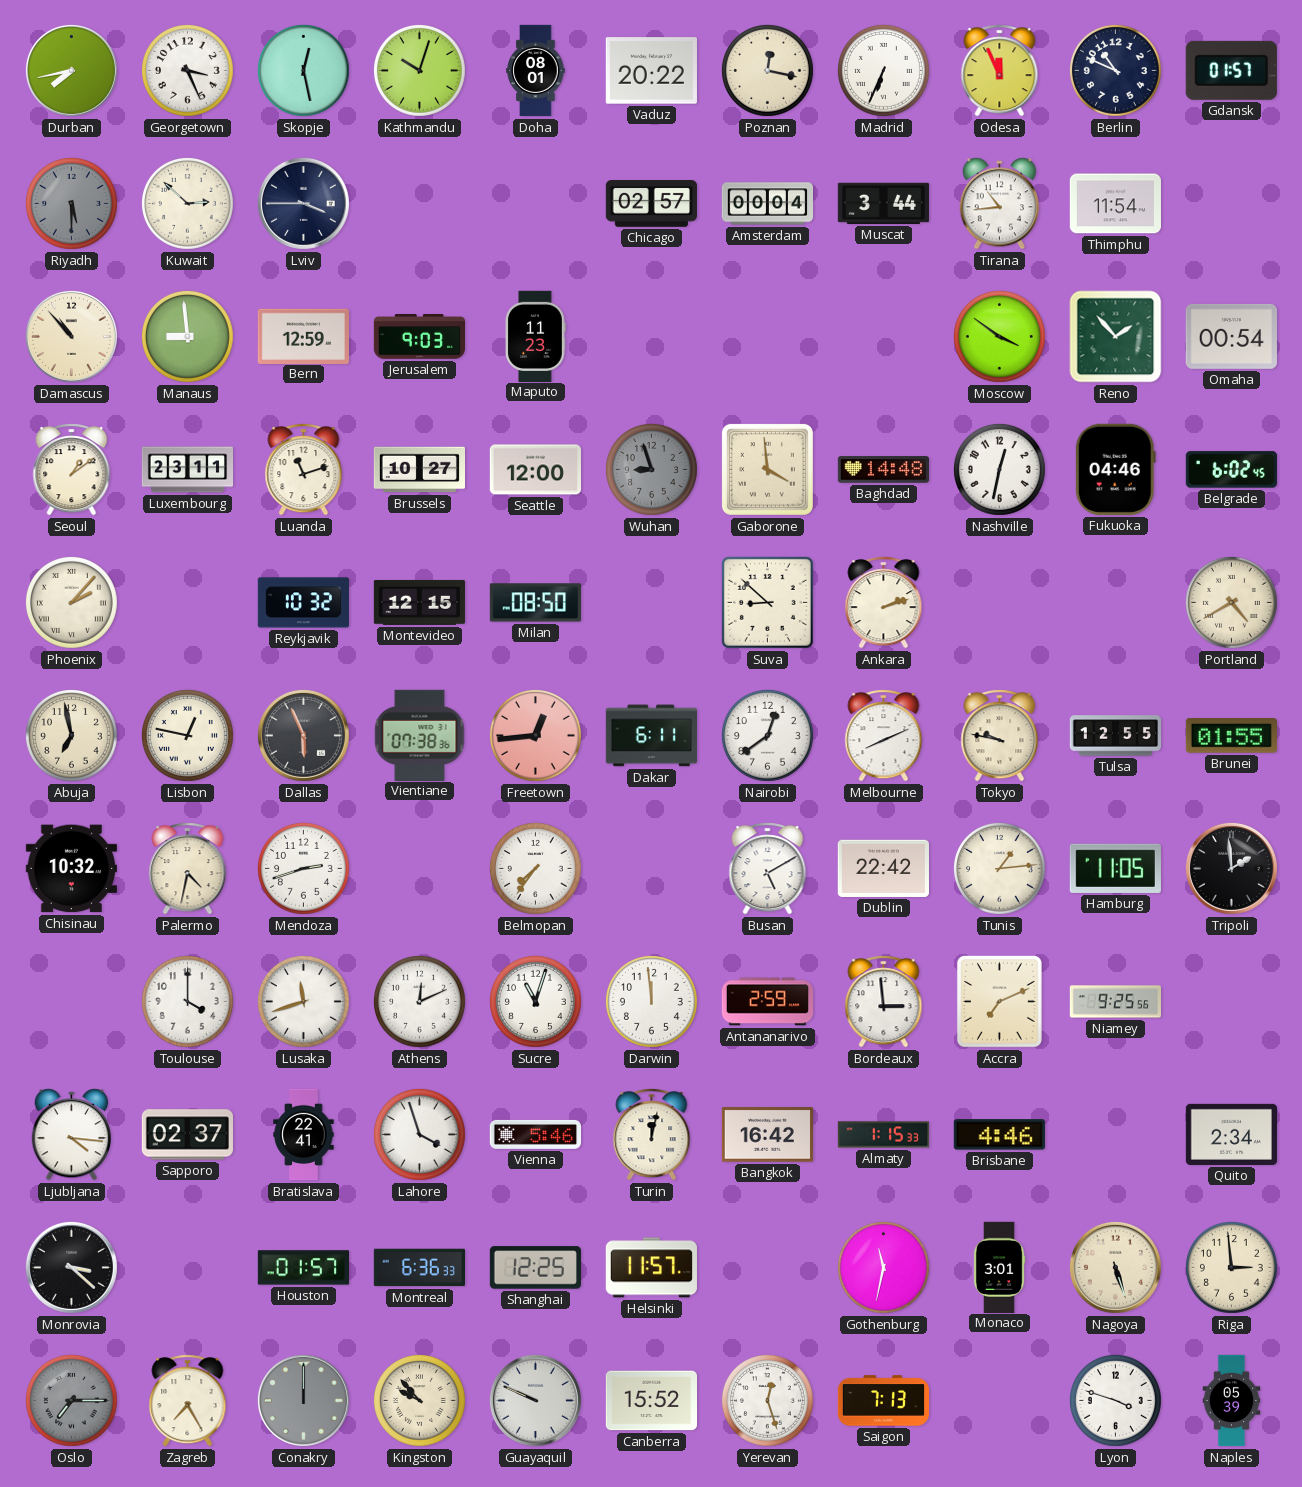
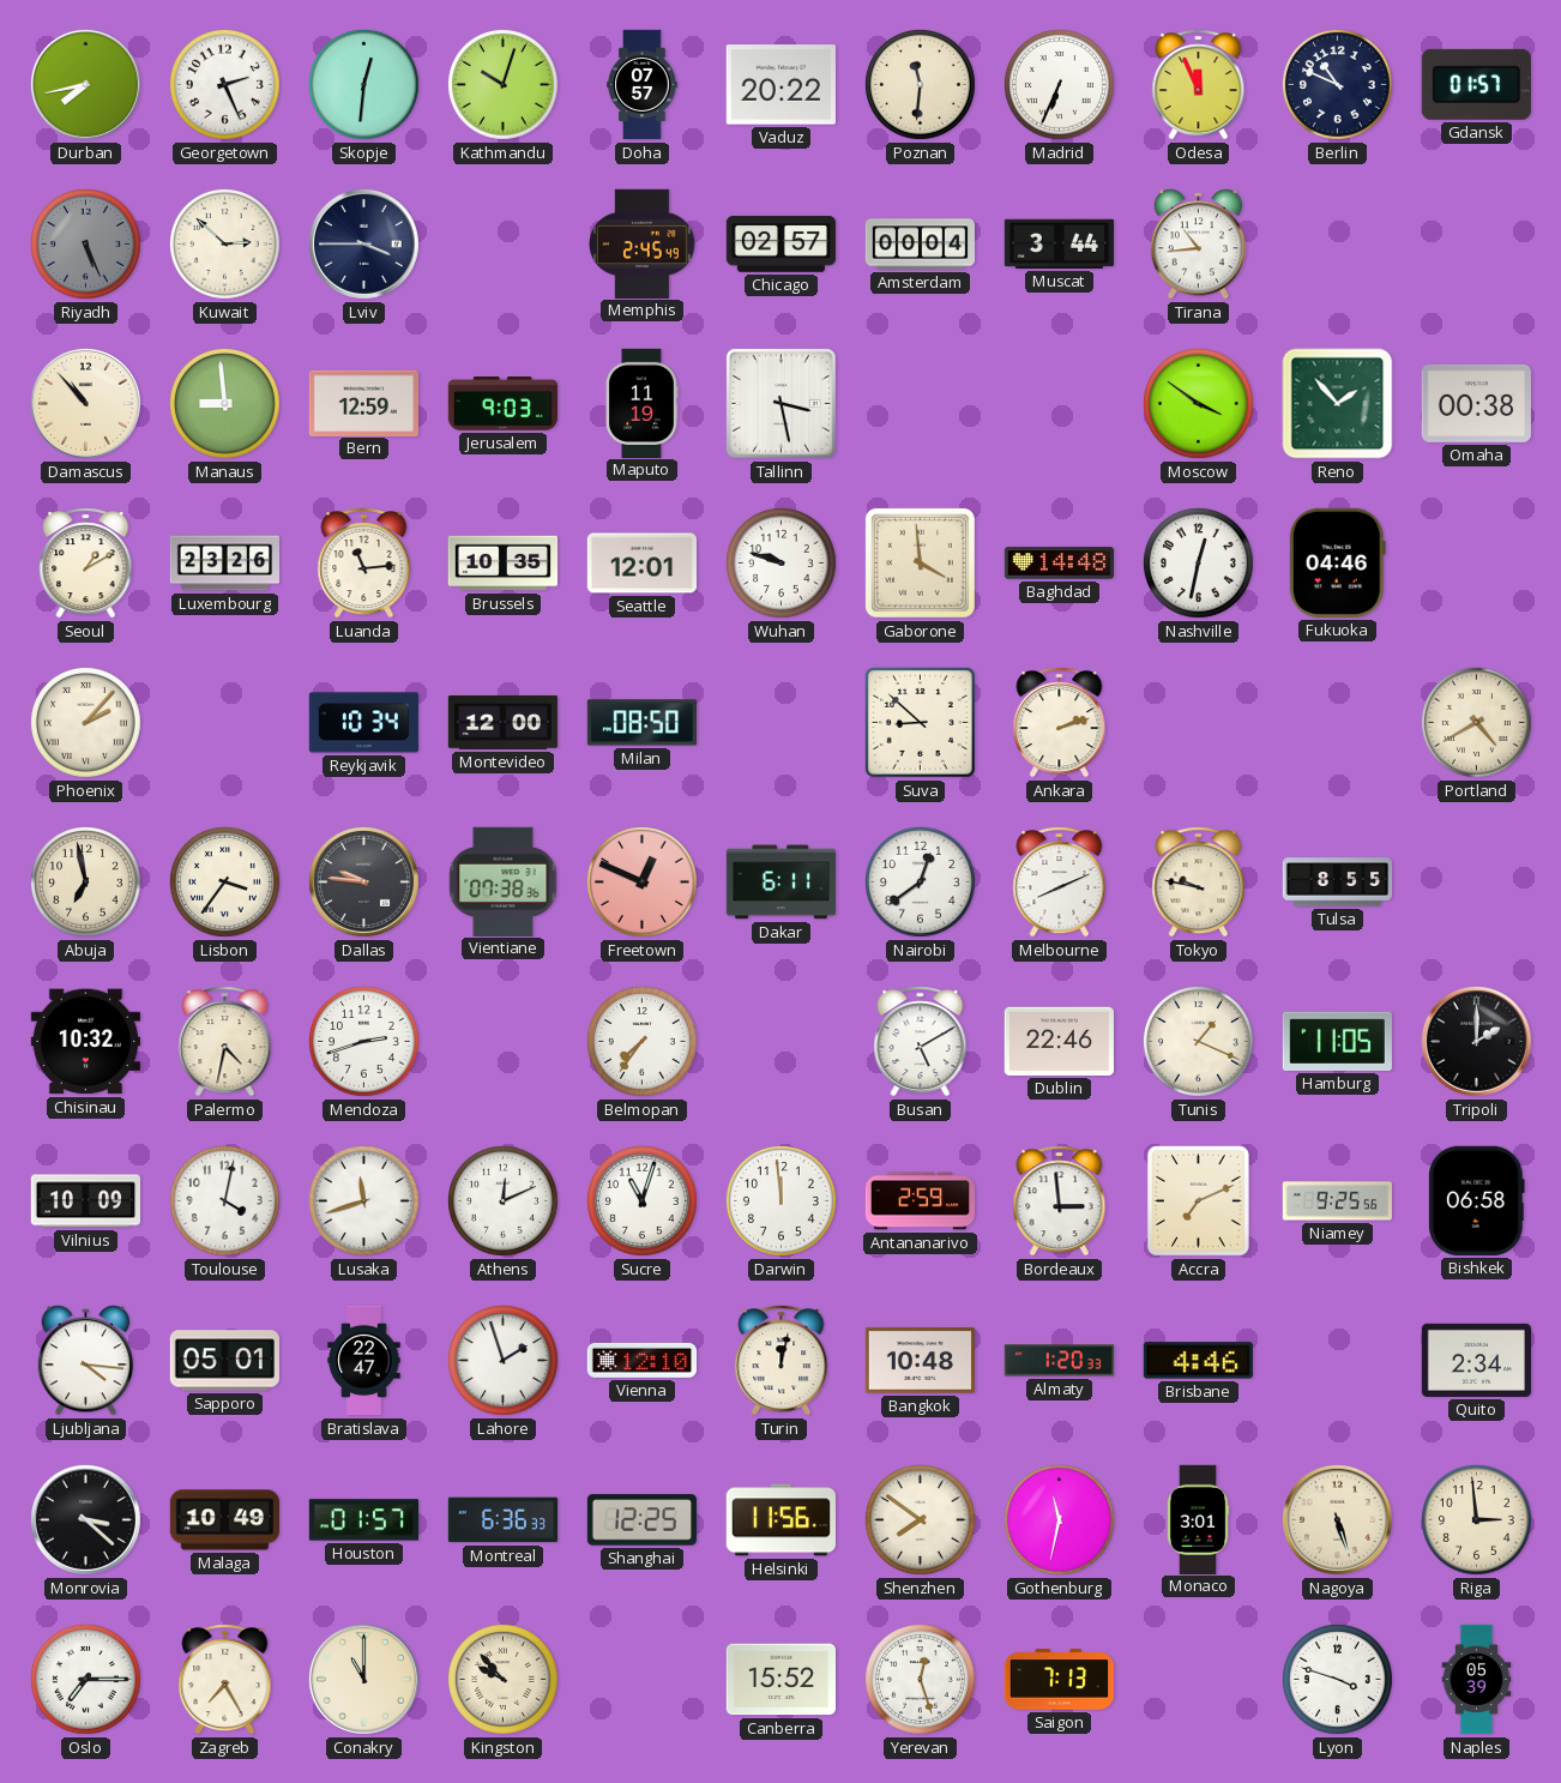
Georgetown: 3:26 -> 2:26 (224, 84)
Skopje: 12:28 -> 12:31 (363, 84)
Doha: 08:01 -> 07:57 (643, 85)
Poznan: 12:17 -> 11:31 (920, 84)
Riyadh: 5:30 -> 5:26 (85, 243)
Memphis: none -> 2:45 (643, 243)
Thimphu: 11:54 -> none (1115, 204)
Maputo: 11:23 -> 11:19 (641, 403)
Tallinn: none -> 3:28 (780, 403)
Omaha: 00:54 -> 00:38 (1476, 403)
Seoul: 1:09 -> 1:10 (86, 564)
Luxembourg: 23:11 -> 23:26 (225, 564)
Luanda: 11:12 -> 11:14 (364, 564)
Brussels: 10:27 -> 10:35 (502, 564)
Seattle: 12:00 -> 12:01 (641, 564)
Wuhan: 8:57 -> 9:48 (780, 562)
Wuhan dial: grey -> white (780, 562)
Belgrade: 6:02 -> none (1231, 470)
Reykjavik: 10:32 -> 10:34 (363, 723)
Montevideo: 12:15 -> 12:00 (502, 722)
Lisbon: 12:47 -> 3:36 (224, 881)
Dallas: 5:56 -> 9:46 (363, 881)
Freetown: 12:44 -> 12:49 (641, 881)
Tulsa: 12:55 -> 8:55 (1337, 883)
Brunei: 01:55 -> none (1231, 736)
Dublin: 22:42 -> 22:46 (1059, 1041)
Tunis: 1:14 -> 1:19 (1198, 1041)
Tripoli: 1:59 -> 2:00 (1476, 1041)
Vilnius: none -> 10:09 (85, 1201)
Toulouse: 4:00 -> 4:02 (224, 1200)
Bishkek: none -> 06:58 (1477, 1200)
Sapporo: 02:37 -> 05:01 (224, 1361)
Bratislava: 22:41 -> 22:47 (364, 1361)
Lahore: 3:57 -> 1:57 (502, 1360)
Vienna: 5:46 -> 12:10 (641, 1360)
Bangkok: 16:42 -> 10:48 (920, 1361)
Almaty: 1:15 -> 1:20 (1059, 1361)
Malaga: none -> 10:49 (224, 1520)
Helsinki: 11:57 -> 11:56 (780, 1520)
Shenzhen: none -> 7:51 (920, 1519)
Oslo dial: grey -> white (85, 1679)
Conakry: 12:00 -> 11:00 (363, 1679)
Conakry dial: grey -> cream (363, 1679)
Guayaquil: 9:49 -> none (535, 1400)
